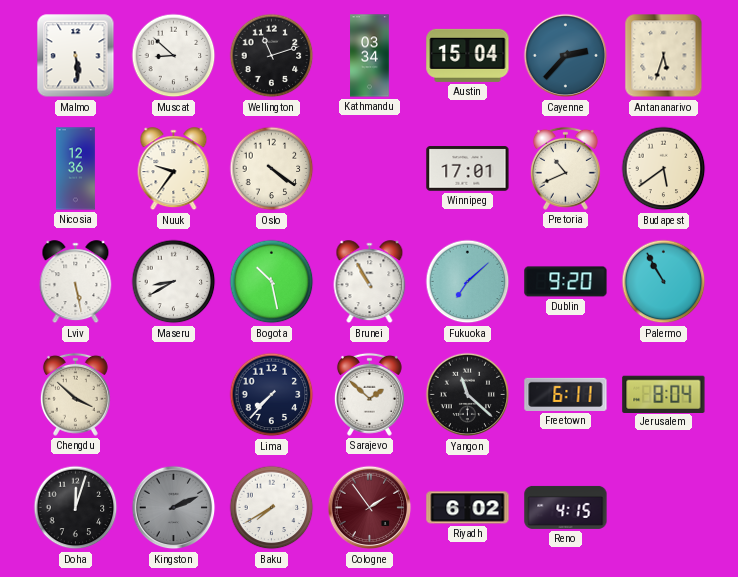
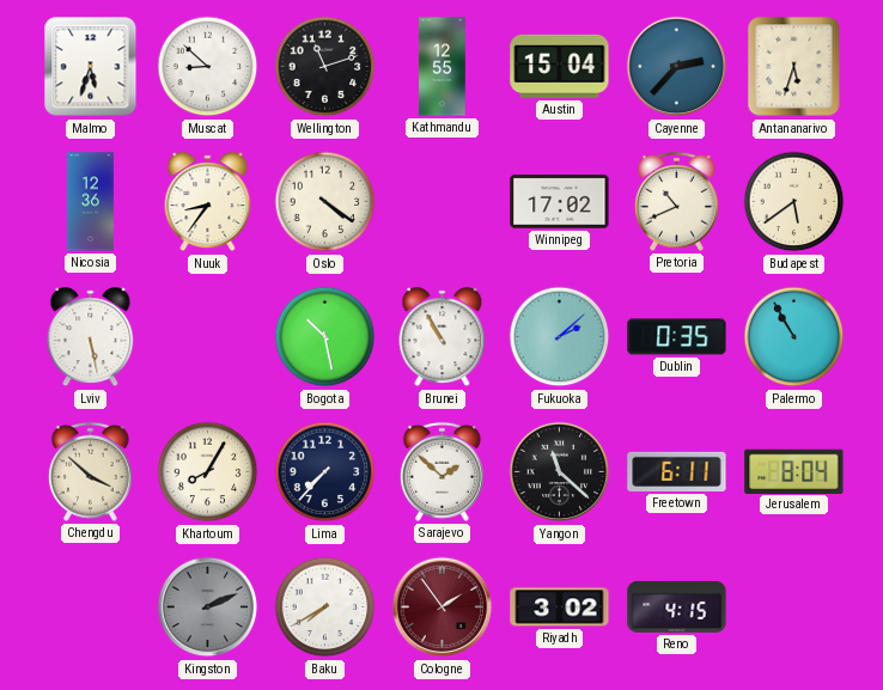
Malmo: 5:29 -> 5:33 (91, 67)
Kathmandu: 03:34 -> 12:55 (443, 67)
Nuuk: 9:36 -> 8:36 (208, 202)
Winnipeg: 17:01 -> 17:02 (560, 202)
Maseru: 8:40 -> none (174, 282)
Fukuoka: 7:08 -> 2:08 (560, 337)
Dublin: 9:20 -> 0:35 (677, 337)
Khartoum: none -> 8:05 (208, 472)
Doha: 12:03 -> none (76, 508)
Riyadh: 6:02 -> 3:02 (560, 607)
